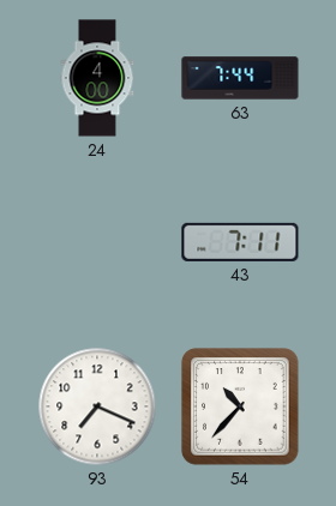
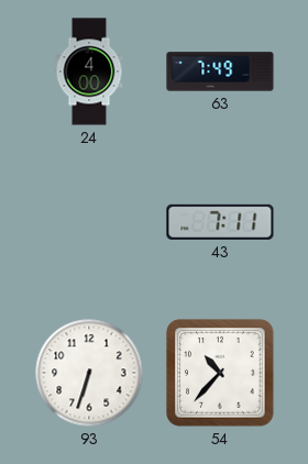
63: 7:44 -> 7:49 (220, 71)
93: 7:19 -> 6:33 (89, 373)
